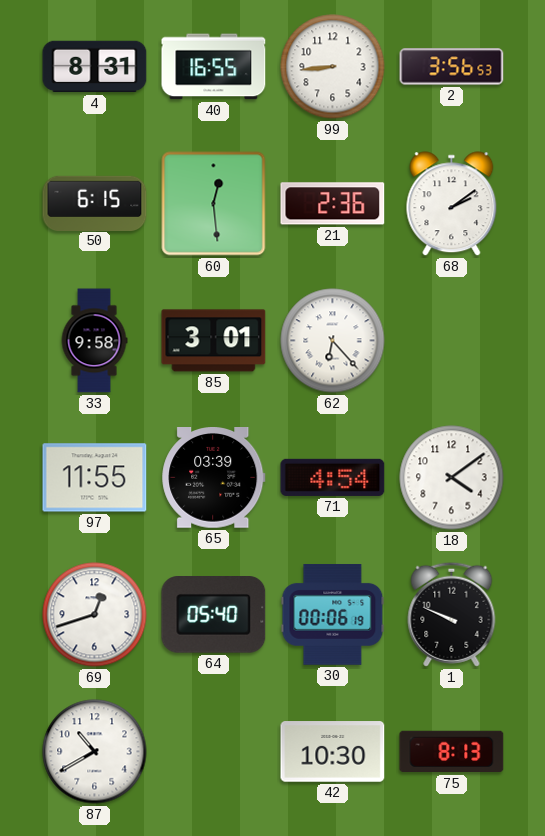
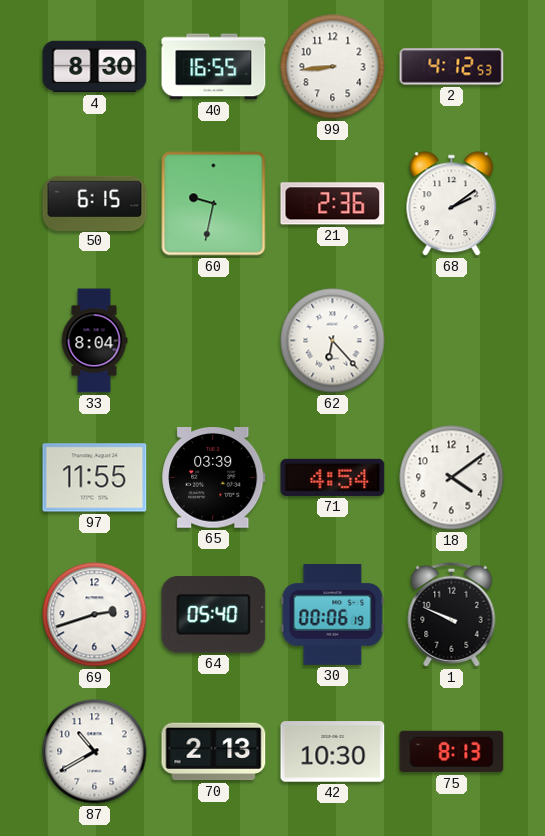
4: 8:31 -> 8:30 (95, 67)
2: 3:56 -> 4:12 (452, 67)
60: 12:29 -> 9:32 (214, 204)
33: 9:58 -> 8:04 (94, 341)
85: 3:01 -> none (214, 341)
69: 12:42 -> 2:42 (95, 615)
70: none -> 2:13 (214, 752)
